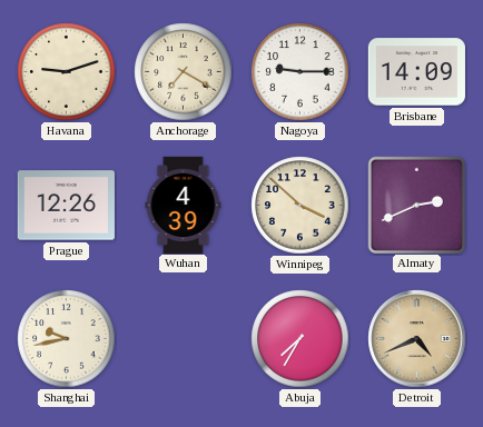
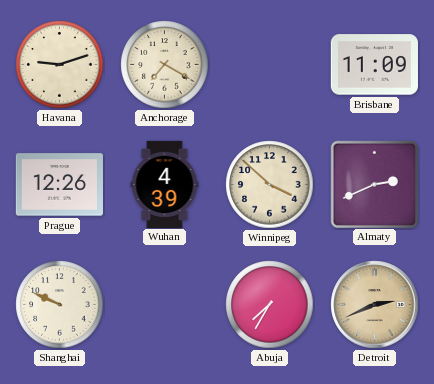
Nagoya: 9:15 -> none (300, 72)
Brisbane: 14:09 -> 11:09 (374, 65)
Shanghai: 9:43 -> 9:49 (60, 305)
Detroit: 4:41 -> 2:41 (375, 305)
